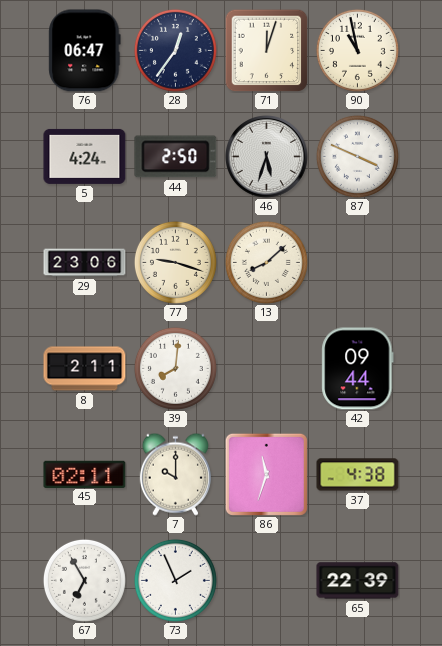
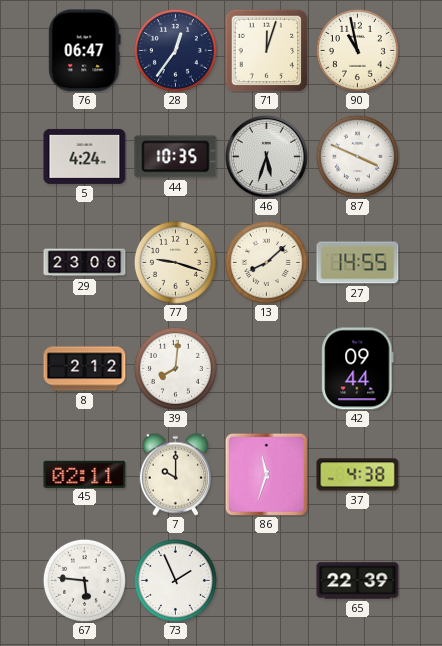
44: 2:50 -> 10:35 (176, 157)
27: none -> 14:55 (358, 263)
8: 2:11 -> 2:12 (85, 369)
67: 6:55 -> 5:46 (84, 580)
